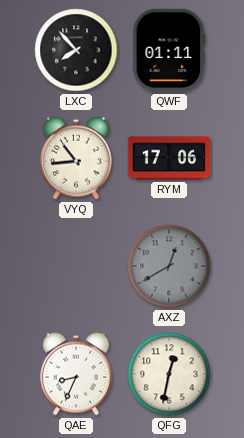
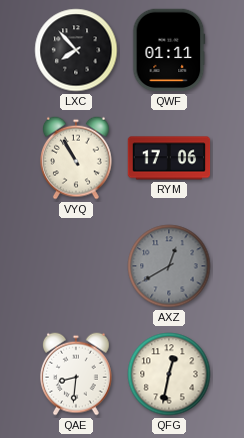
VYQ: 10:44 -> 10:55 (77, 158)
QAE: 8:34 -> 8:31 (77, 374)
